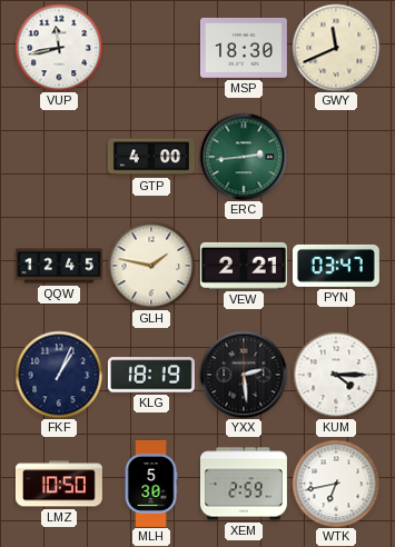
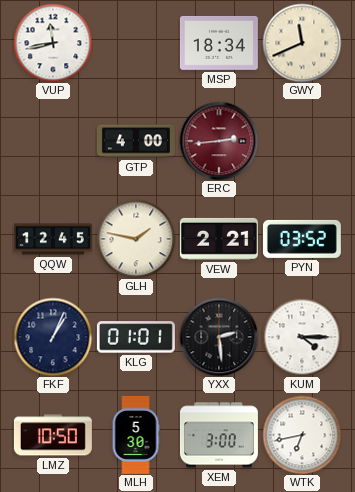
MSP: 18:30 -> 18:34 (219, 43)
ERC dial: green -> burgundy (219, 141)
PYN: 03:47 -> 03:52 (302, 239)
KLG: 18:19 -> 01:01 (136, 337)
XEM: 2:59 -> 3:00 (219, 435)
